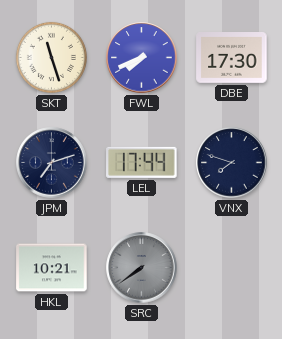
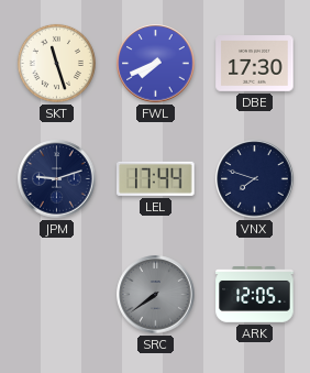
JPM: 7:12 -> 9:12 (57, 179)
HKL: 10:21 -> none (52, 268)
ARK: none -> 12:05 (255, 295)
